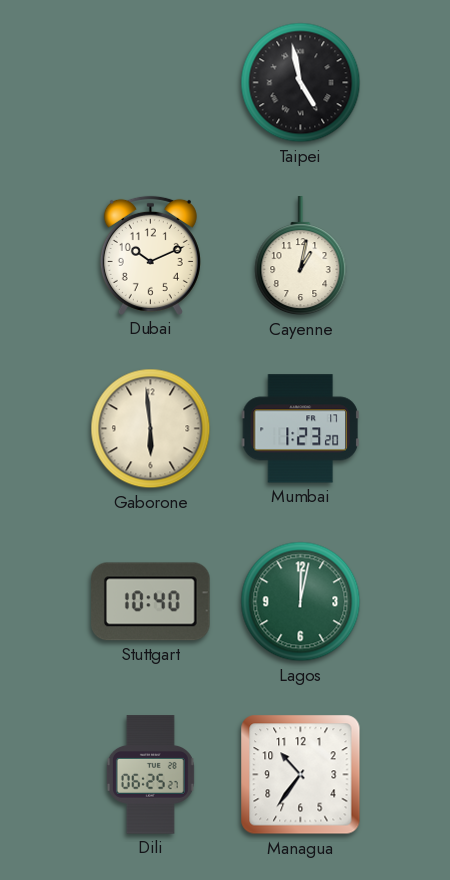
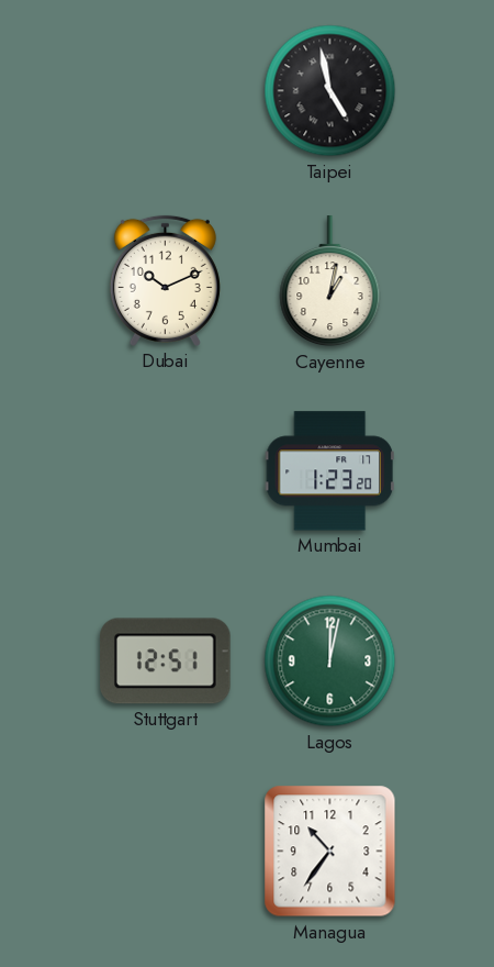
Gaborone: 5:59 -> none (151, 429)
Stuttgart: 10:40 -> 12:51 (166, 662)
Dili: 06:25 -> none (150, 775)
